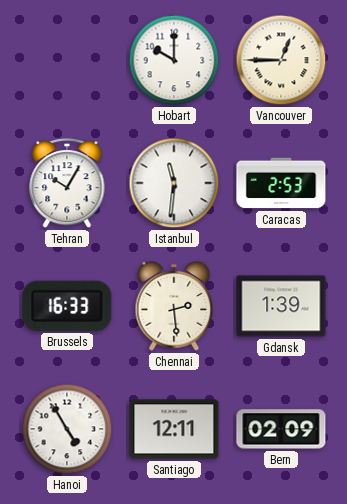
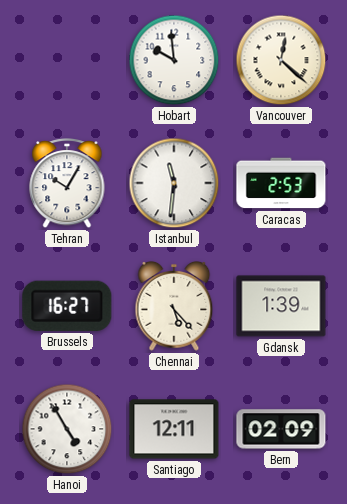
Hobart: 10:00 -> 9:59 (174, 60)
Vancouver: 12:45 -> 12:22 (281, 60)
Brussels: 16:33 -> 16:27 (67, 306)
Chennai: 2:29 -> 5:23 (174, 307)
